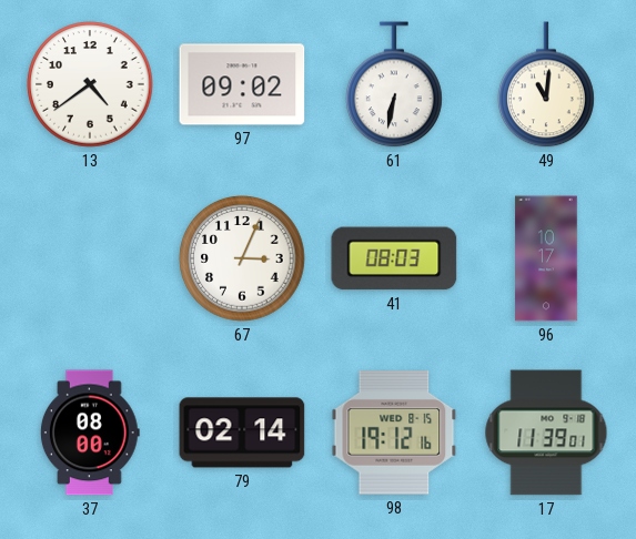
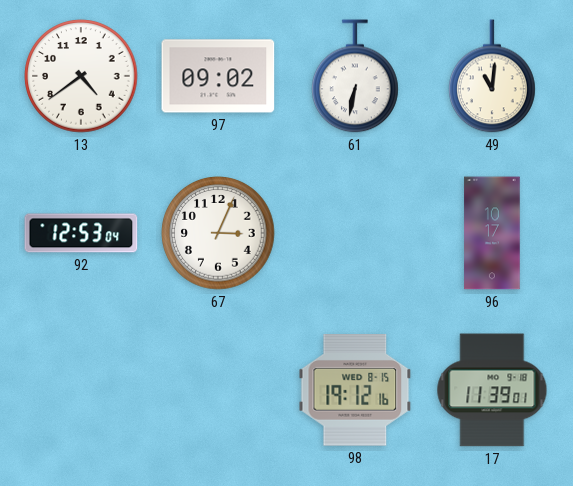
92: none -> 12:53 (81, 233)
41: 08:03 -> none (394, 258)
37: 08:00 -> none (90, 433)
79: 02:14 -> none (242, 433)
